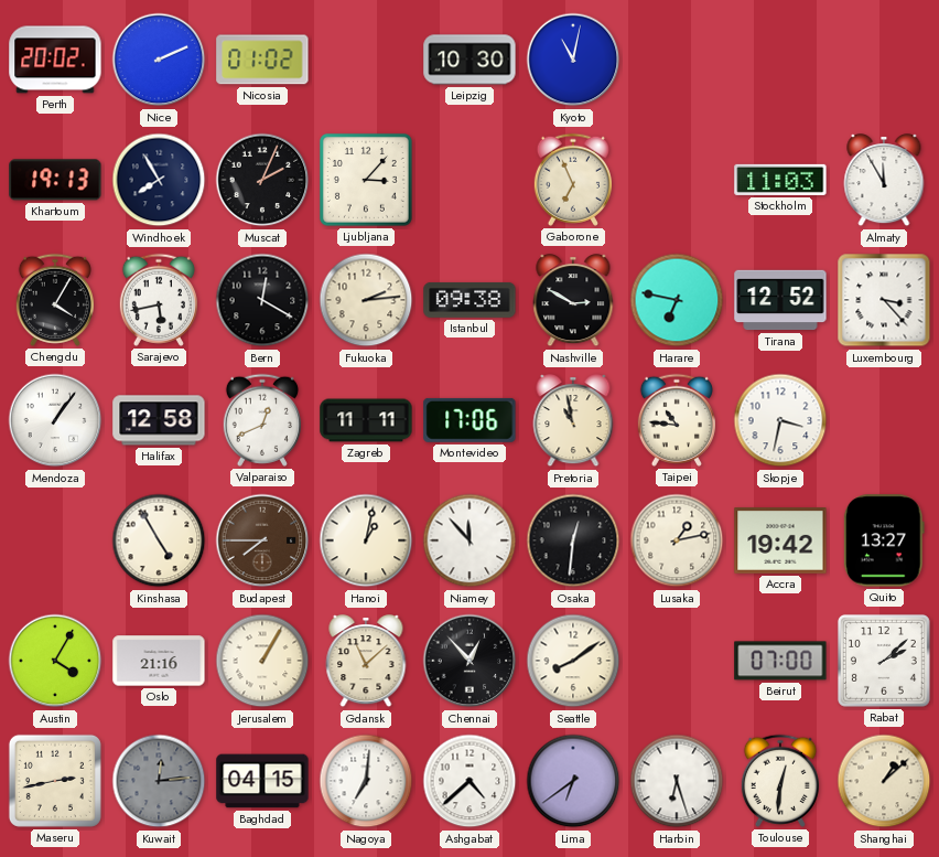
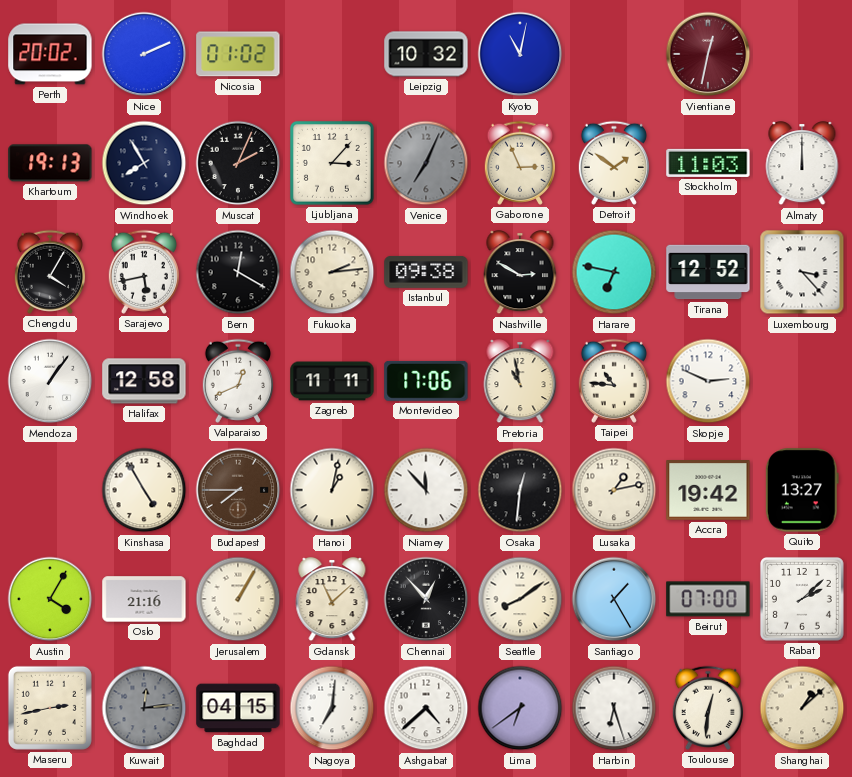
Leipzig: 10:30 -> 10:32 (426, 54)
Vientiane: none -> 12:32 (708, 54)
Venice: none -> 7:04 (426, 163)
Gaborone: 6:56 -> 2:56 (520, 163)
Detroit: none -> 1:51 (614, 163)
Almaty: 11:55 -> 12:00 (802, 164)
Skopje: 3:32 -> 2:49 (708, 381)
Santiago: none -> 1:25 (614, 599)
